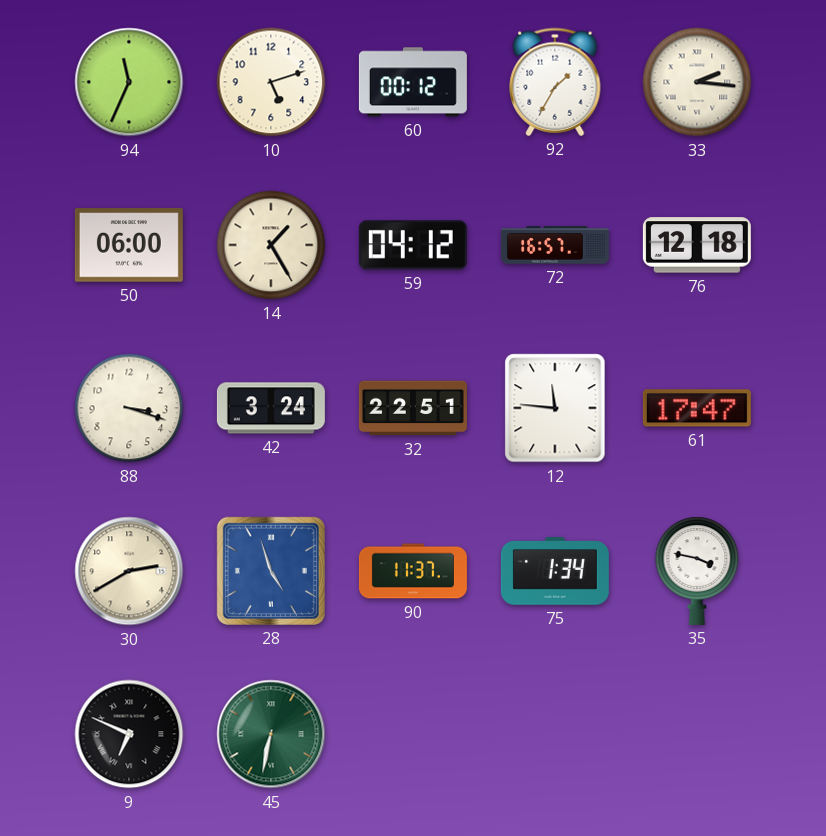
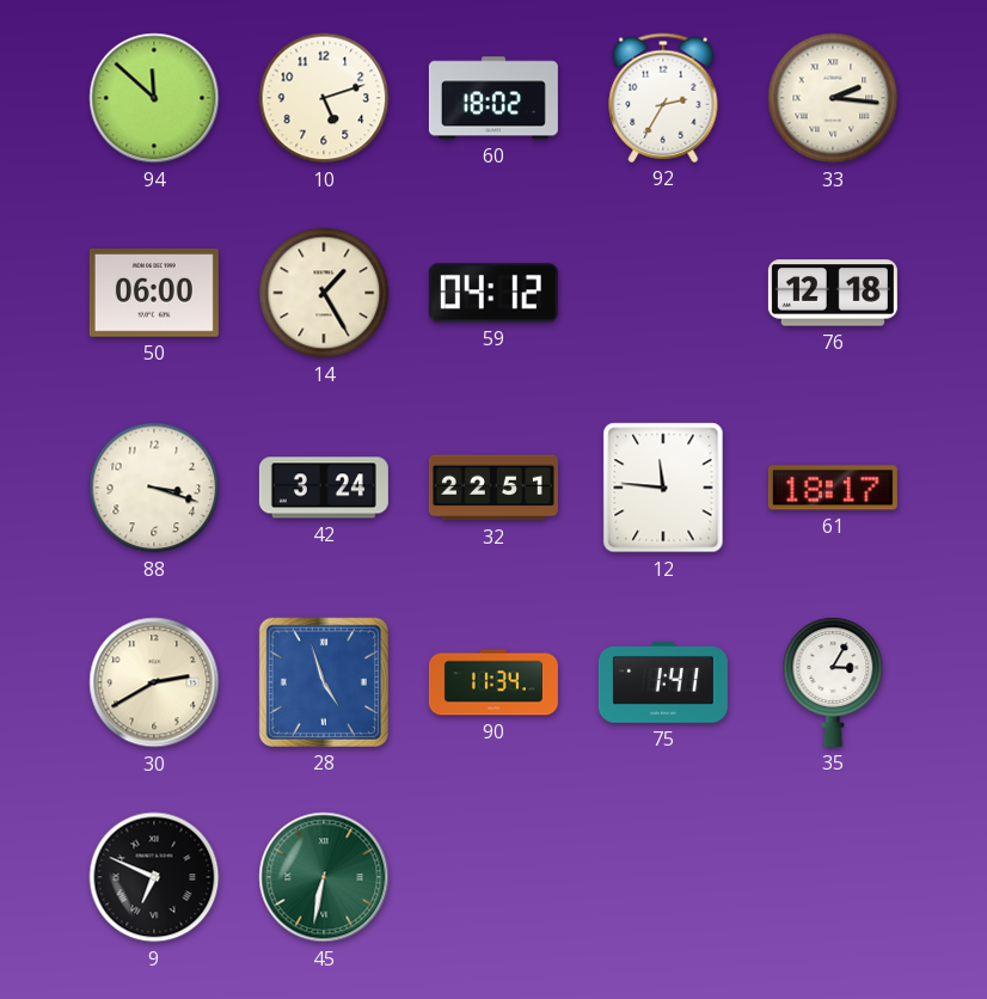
94: 11:34 -> 11:52 (154, 98)
60: 00:12 -> 18:02 (493, 98)
92: 1:35 -> 2:35 (663, 98)
72: 16:57 -> none (555, 245)
61: 17:47 -> 18:17 (833, 488)
90: 11:37 -> 11:34 (493, 682)
75: 1:34 -> 1:41 (663, 684)
35: 3:47 -> 3:05 (833, 682)
